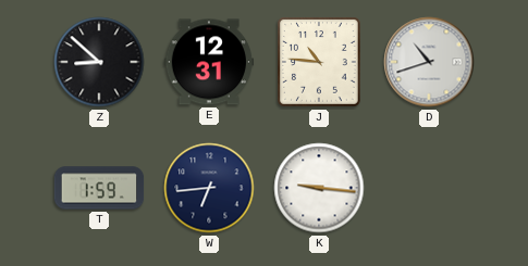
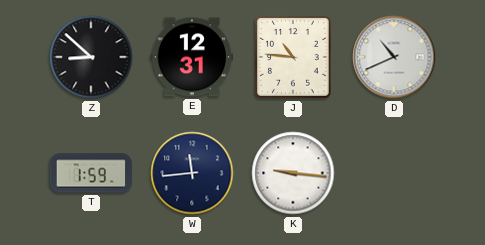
D: 10:42 -> 10:41 (394, 57)
W: 6:44 -> 11:44 (192, 173)
